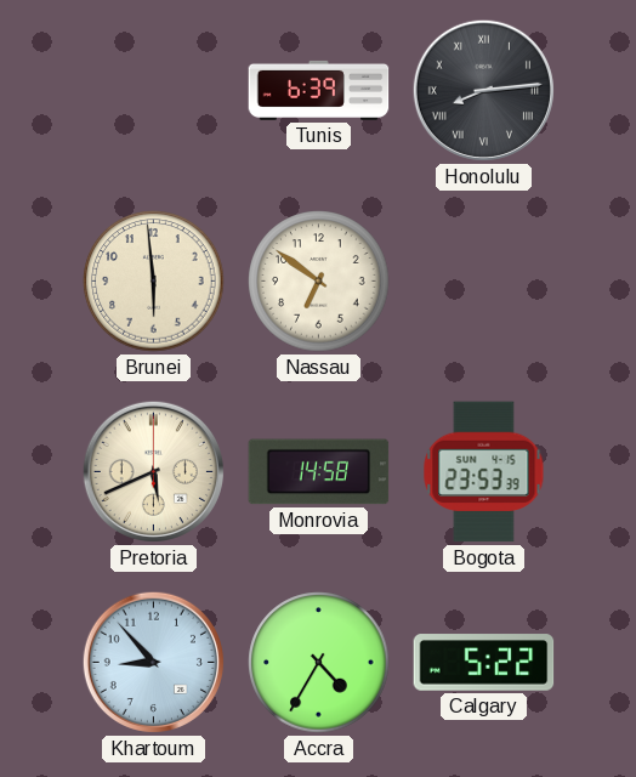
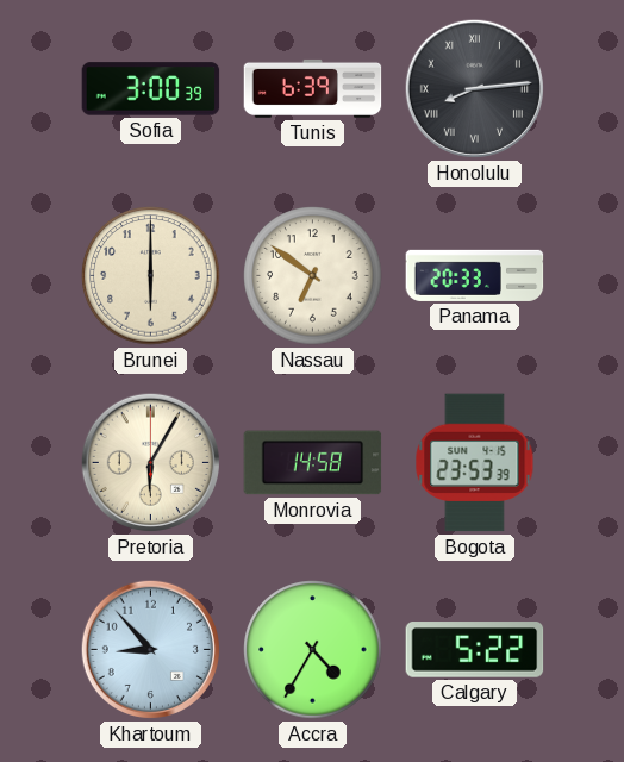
Sofia: none -> 3:00 (151, 89)
Brunei: 5:59 -> 6:00 (151, 276)
Panama: none -> 20:33 (475, 275)
Pretoria: 5:41 -> 6:05 (150, 462)
